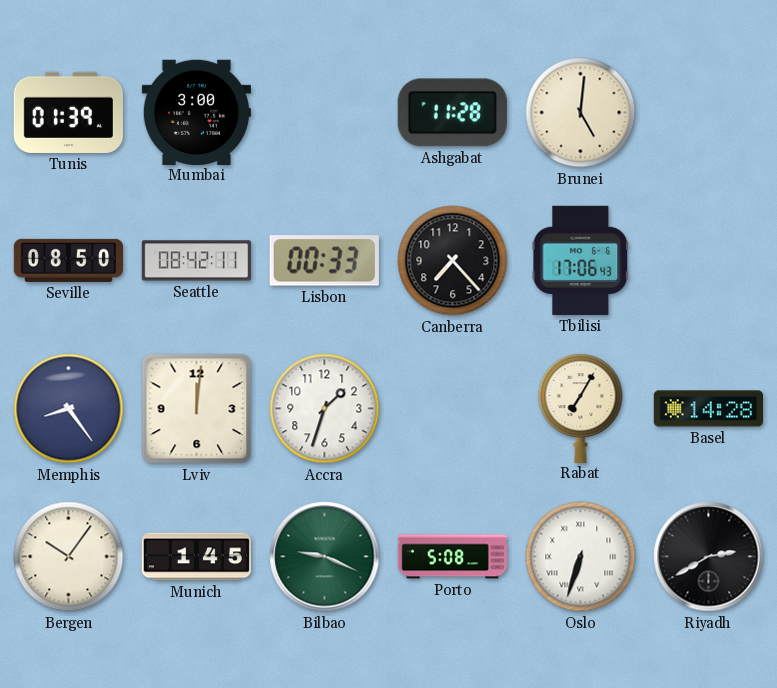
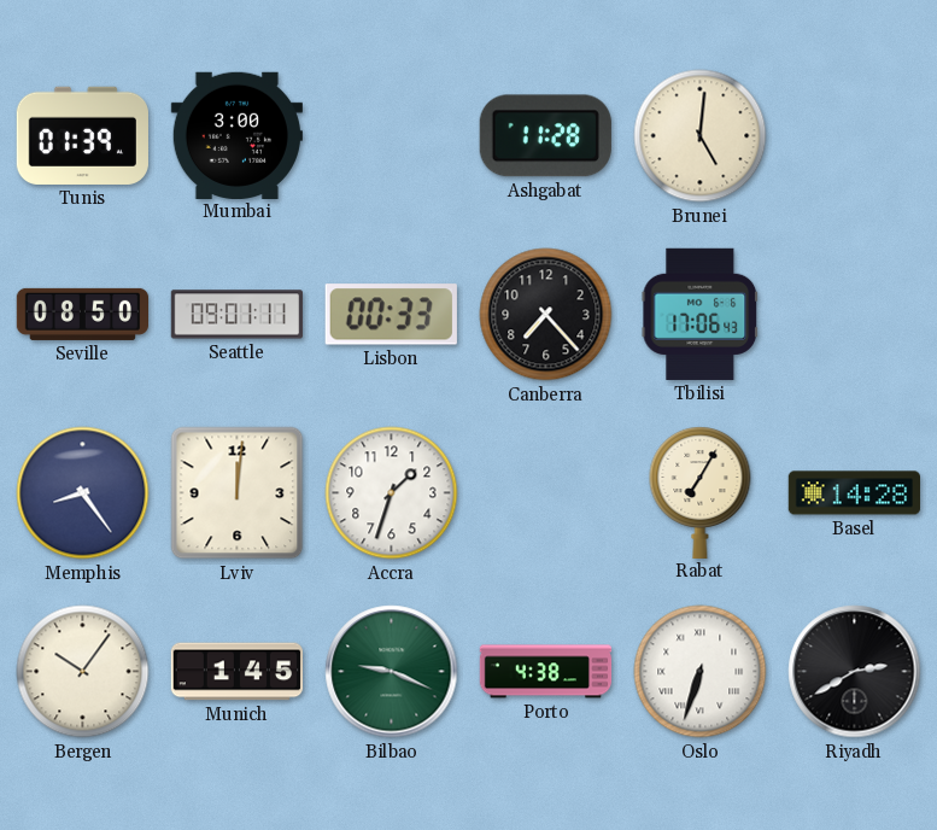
Seattle: 08:42 -> 09:01 (236, 315)
Porto: 5:08 -> 4:38 (546, 672)
